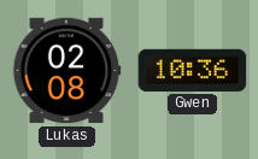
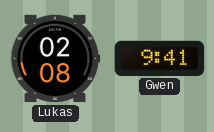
Gwen: 10:36 -> 9:41 (160, 58)
